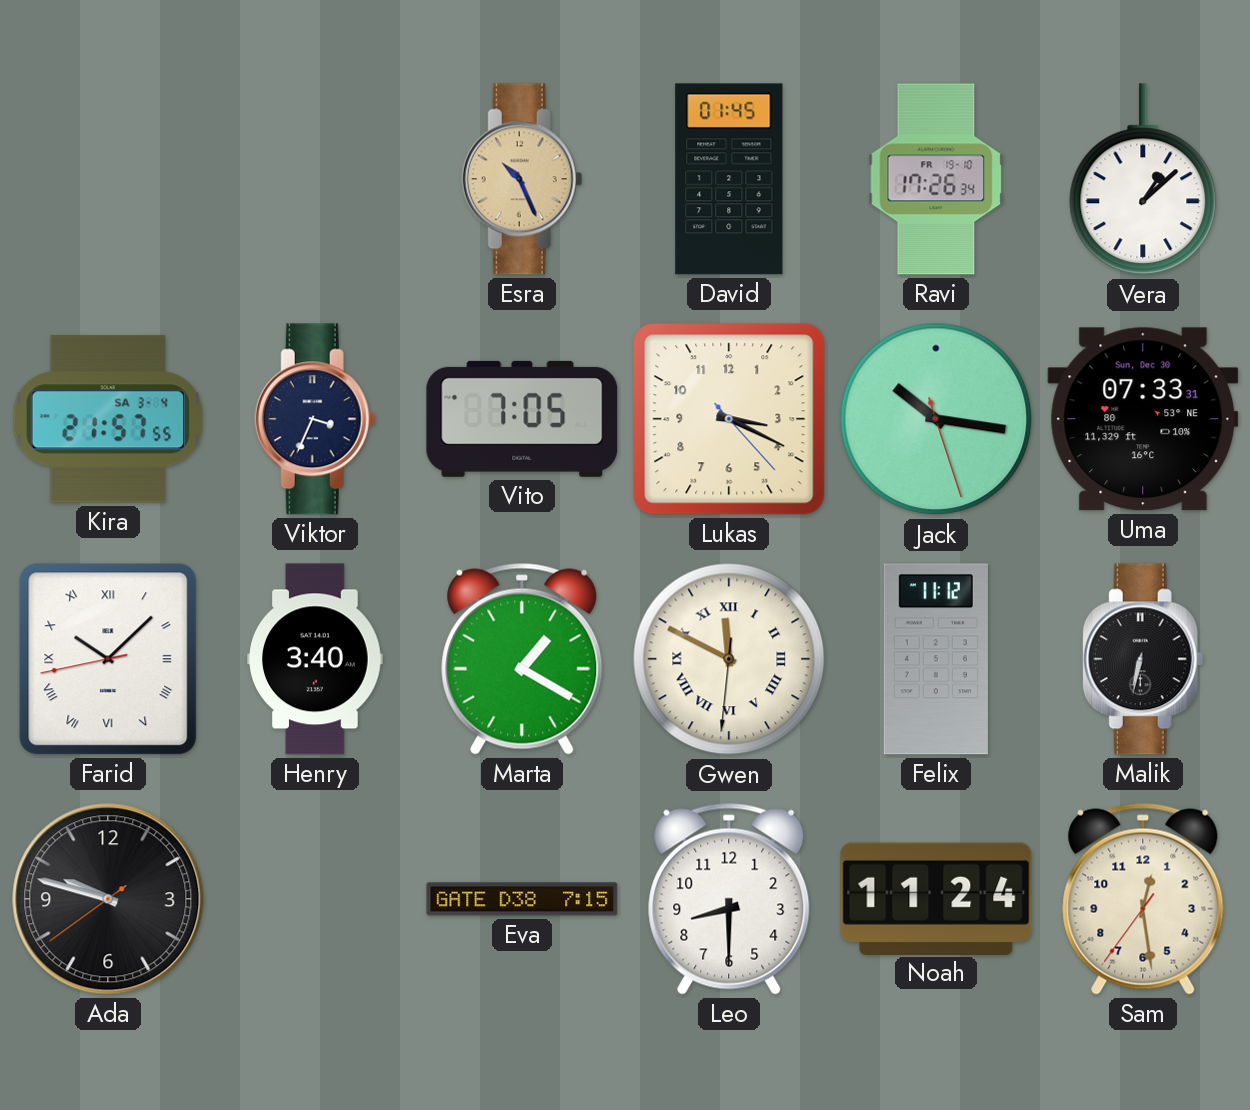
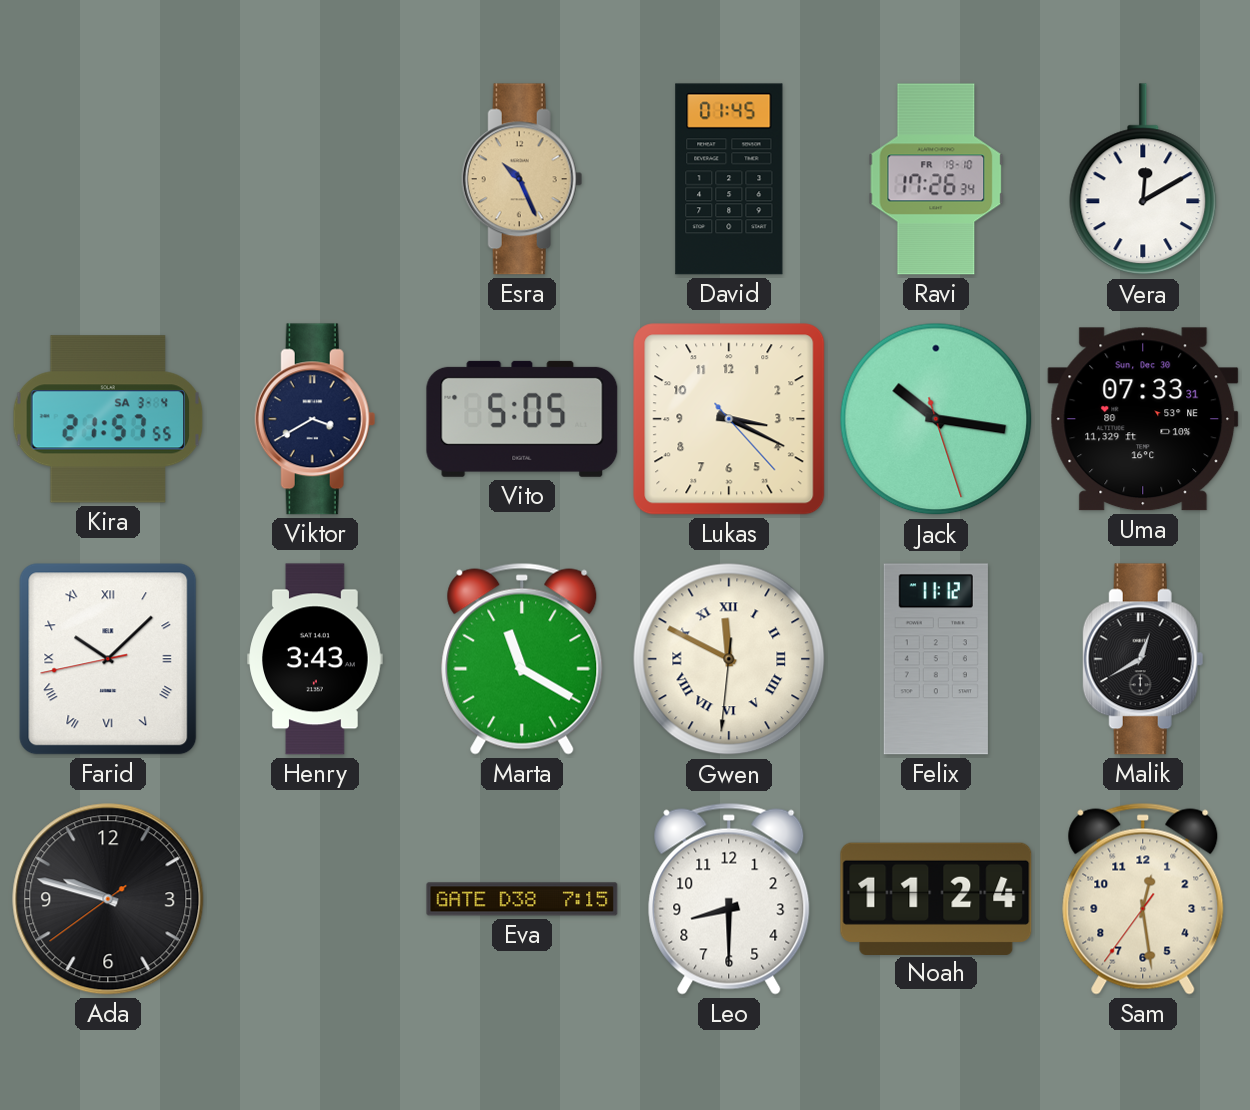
Vera: 1:08 -> 12:10 (1143, 180)
Viktor: 3:34 -> 3:40 (315, 419)
Vito: 7:05 -> 5:05 (522, 419)
Henry: 3:40 -> 3:43 (315, 659)
Marta: 1:20 -> 11:20 (522, 659)
Malik: 6:32 -> 12:40 (1143, 659)
